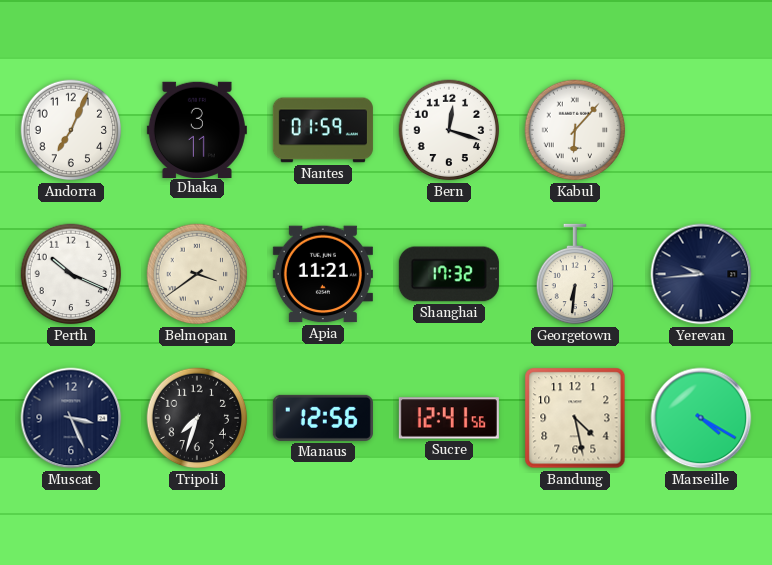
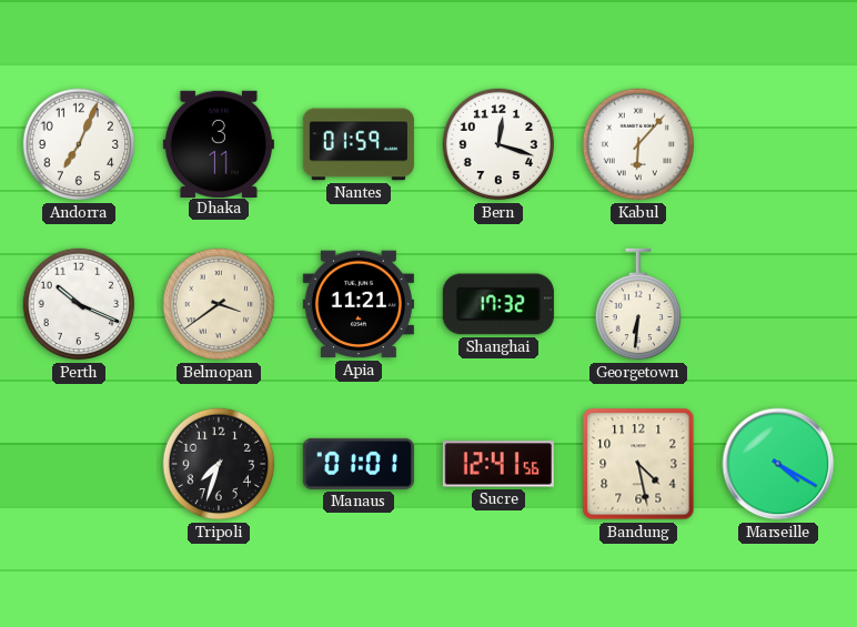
Yerevan: 9:44 -> none (701, 274)
Muscat: 3:26 -> none (71, 418)
Manaus: 12:56 -> 01:01 (359, 464)
